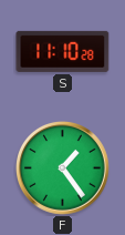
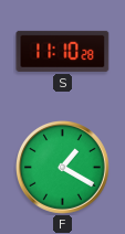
F: 1:24 -> 1:20 (63, 168)
